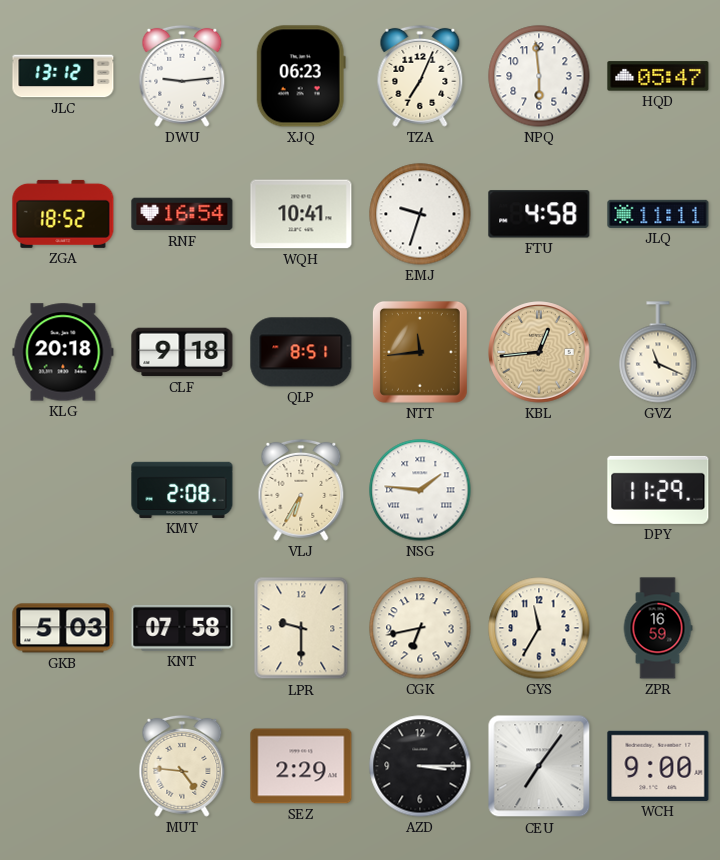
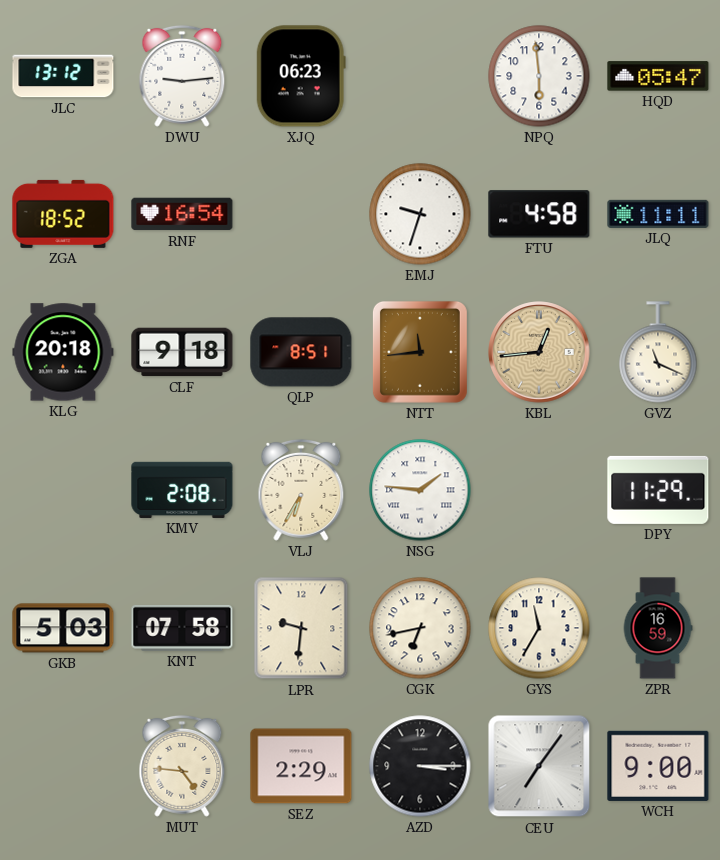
TZA: 7:04 -> none (420, 76)
WQH: 10:41 -> none (301, 214)
LPR: 9:30 -> 9:31 (301, 628)
